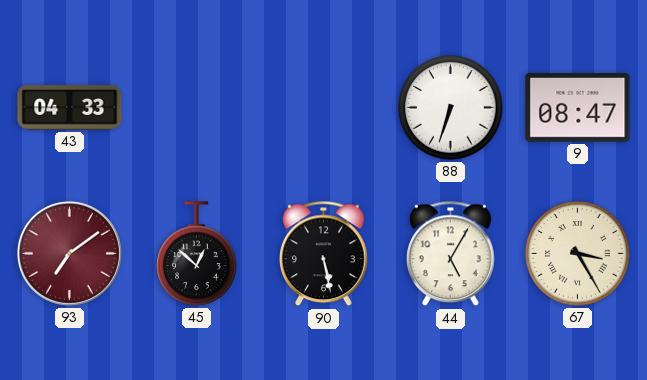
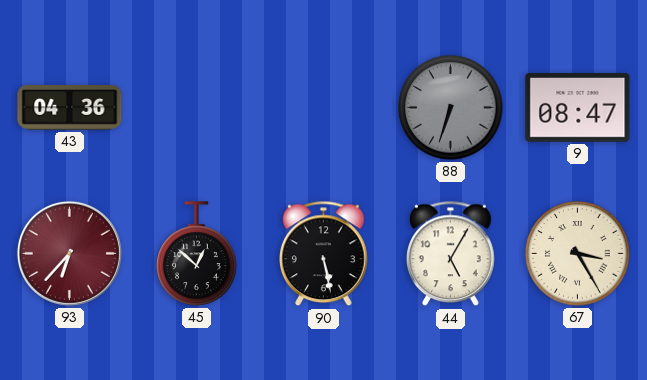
43: 04:33 -> 04:36 (70, 108)
88 dial: white -> grey (451, 108)
93: 7:09 -> 6:37 (69, 253)
